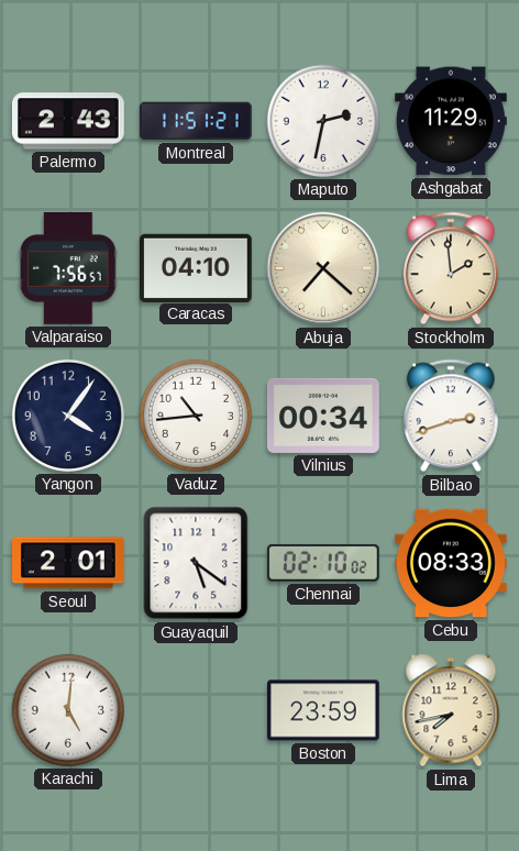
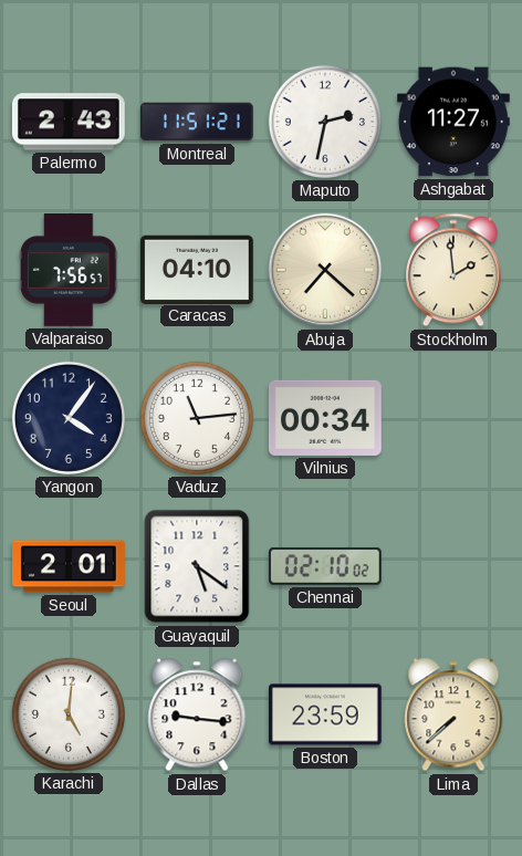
Ashgabat: 11:29 -> 11:27 (455, 122)
Vaduz: 10:44 -> 11:14 (197, 418)
Bilbao: 2:42 -> none (452, 416)
Cebu: 08:33 -> none (452, 563)
Dallas: none -> 9:16 (197, 714)
Lima: 7:43 -> 7:38 (453, 714)
